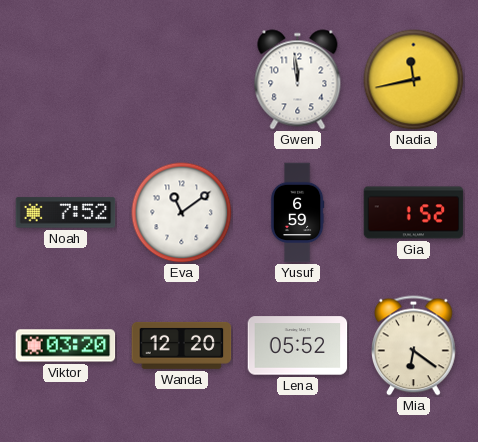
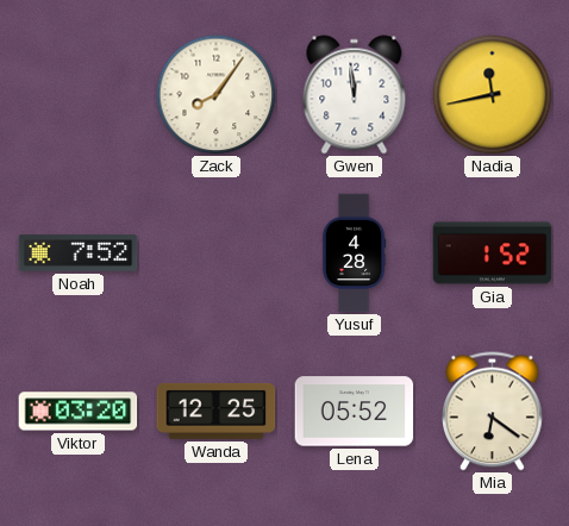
Zack: none -> 8:06 (217, 95)
Eva: 11:09 -> none (182, 213)
Yusuf: 6:59 -> 4:28 (354, 253)
Wanda: 12:20 -> 12:25 (217, 411)
